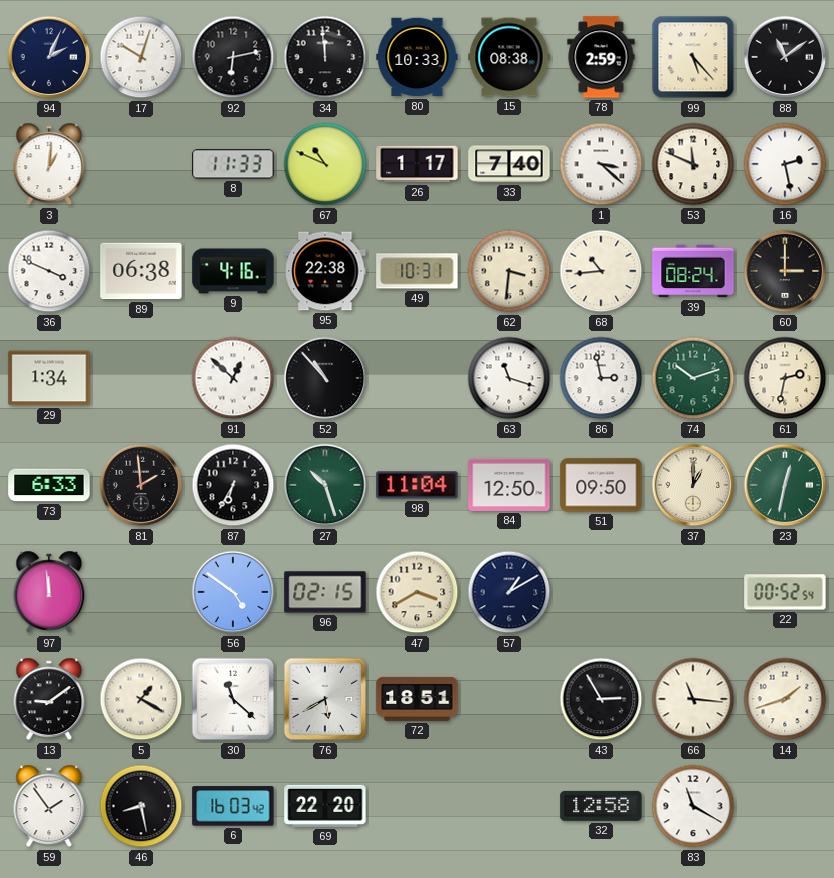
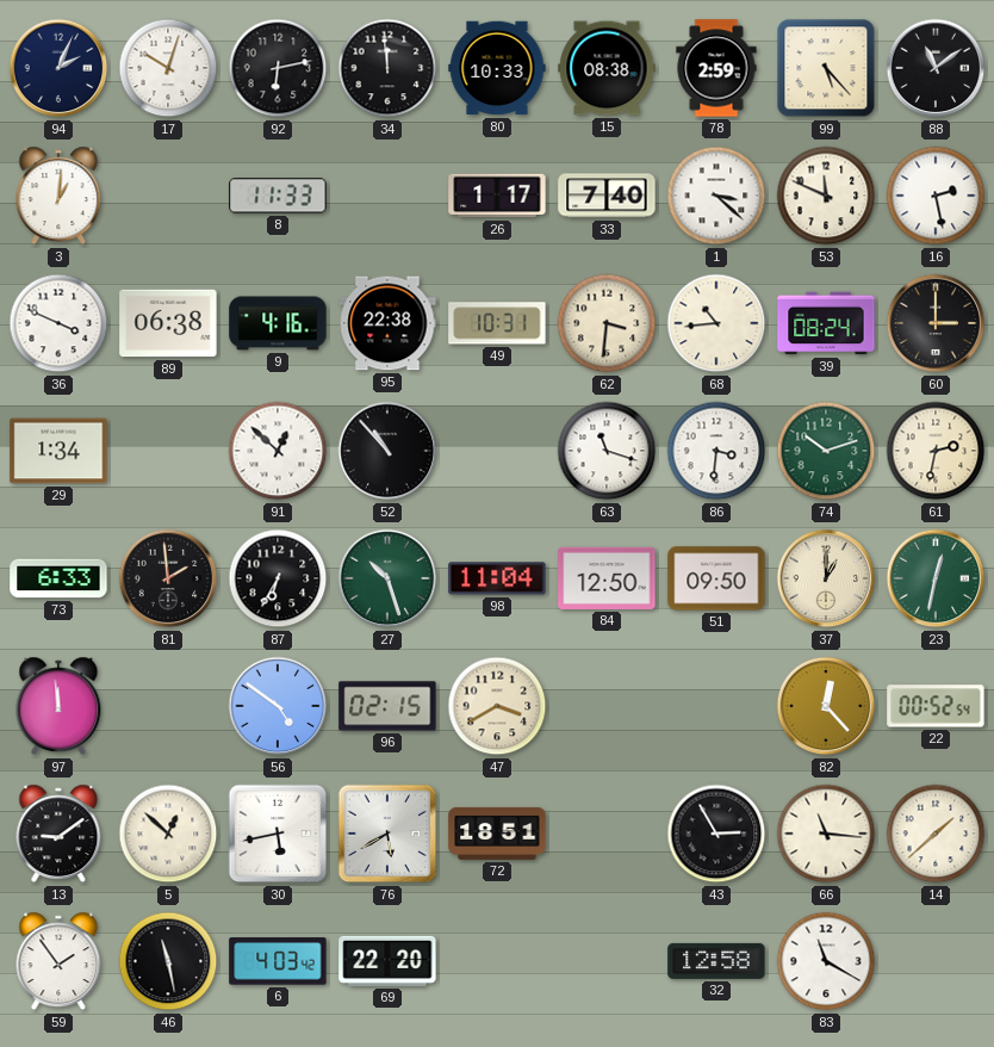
67: 10:49 -> none (325, 164)
86: 2:58 -> 3:31 (716, 451)
57: 1:10 -> none (509, 592)
82: none -> 12:23 (826, 706)
5: 1:20 -> 12:52 (168, 834)
30: 11:22 -> 5:43 (278, 834)
14: 1:42 -> 1:38 (936, 834)
46: 8:28 -> 11:28 (168, 961)
6: 16:03 -> 4:03 (278, 961)
